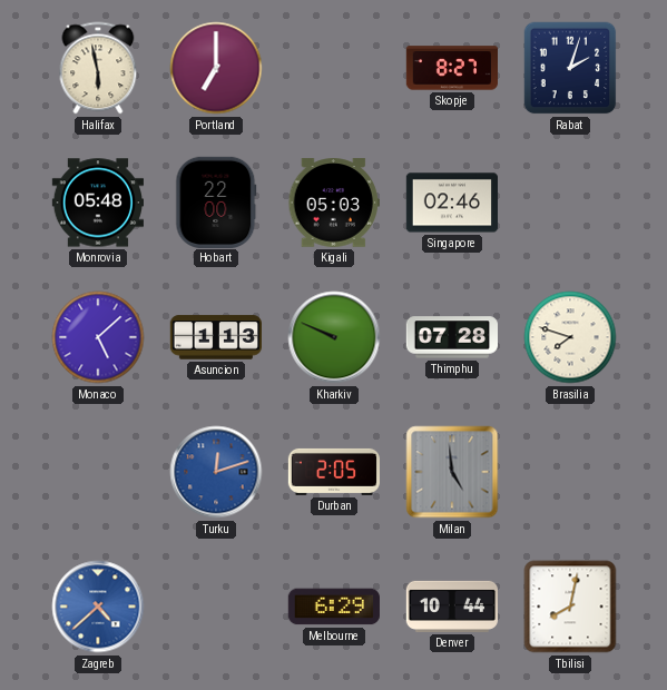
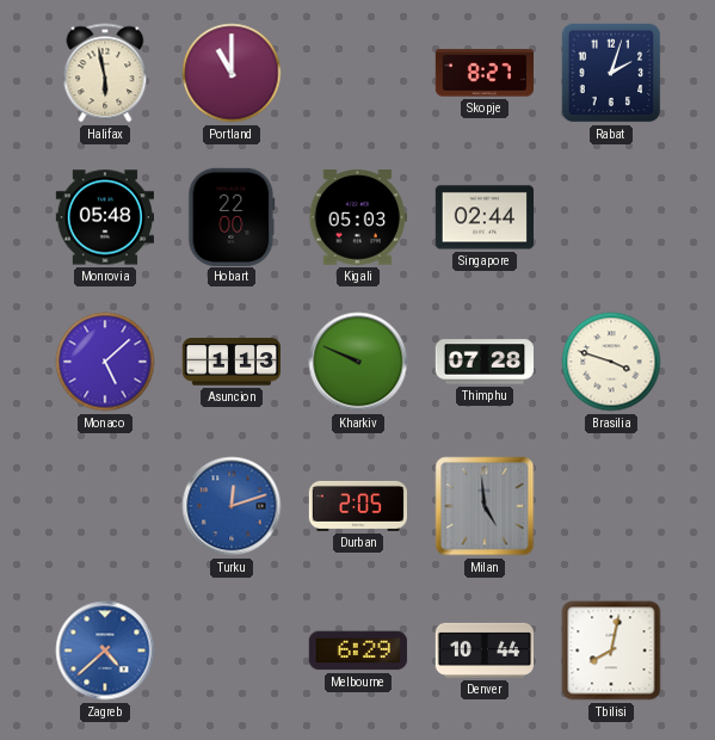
Portland: 7:00 -> 11:00 (232, 73)
Singapore: 02:46 -> 02:44 (483, 217)
Brasilia: 7:48 -> 3:48 (611, 362)
